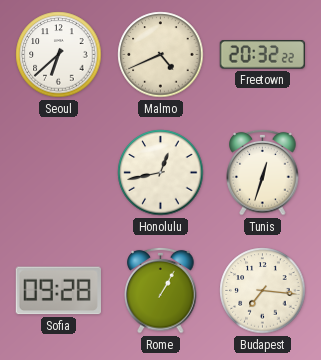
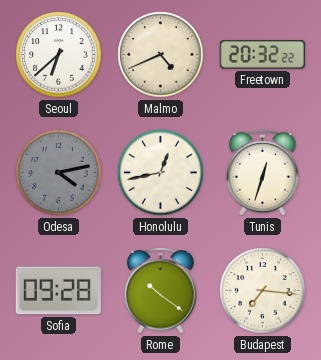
Odesa: none -> 4:13 (59, 173)
Rome: 1:05 -> 10:21 (161, 290)
